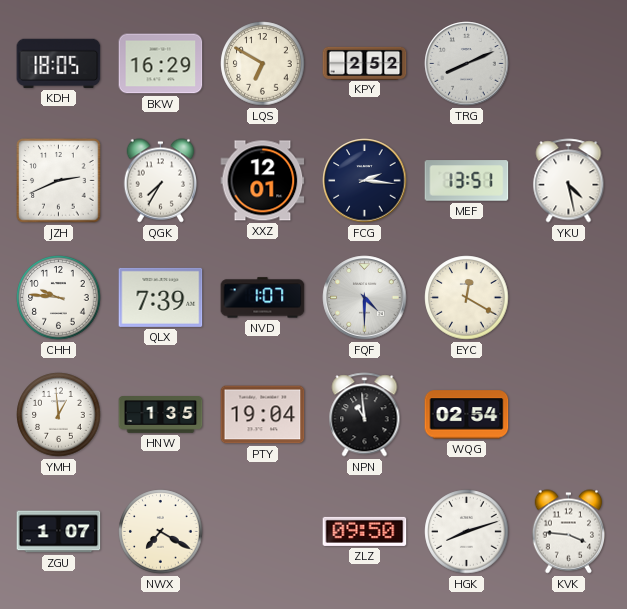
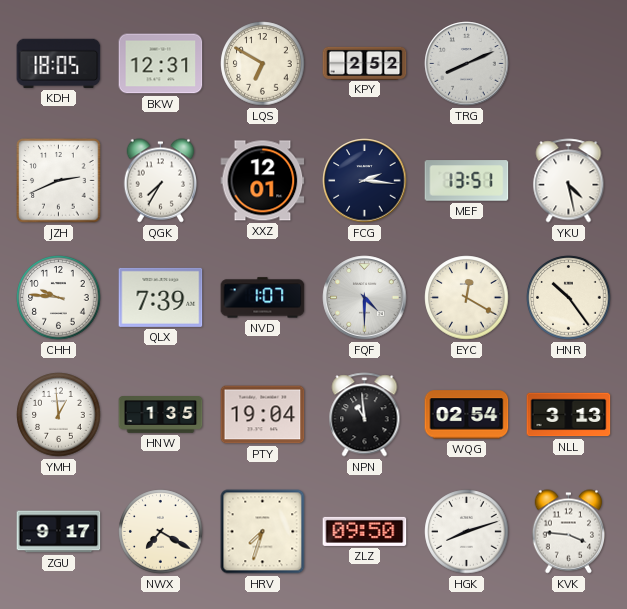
BKW: 16:29 -> 12:31 (161, 64)
HNR: none -> 10:24 (569, 298)
NLL: none -> 3:13 (569, 415)
ZGU: 1:07 -> 9:17 (59, 532)
HRV: none -> 7:33 (263, 532)
